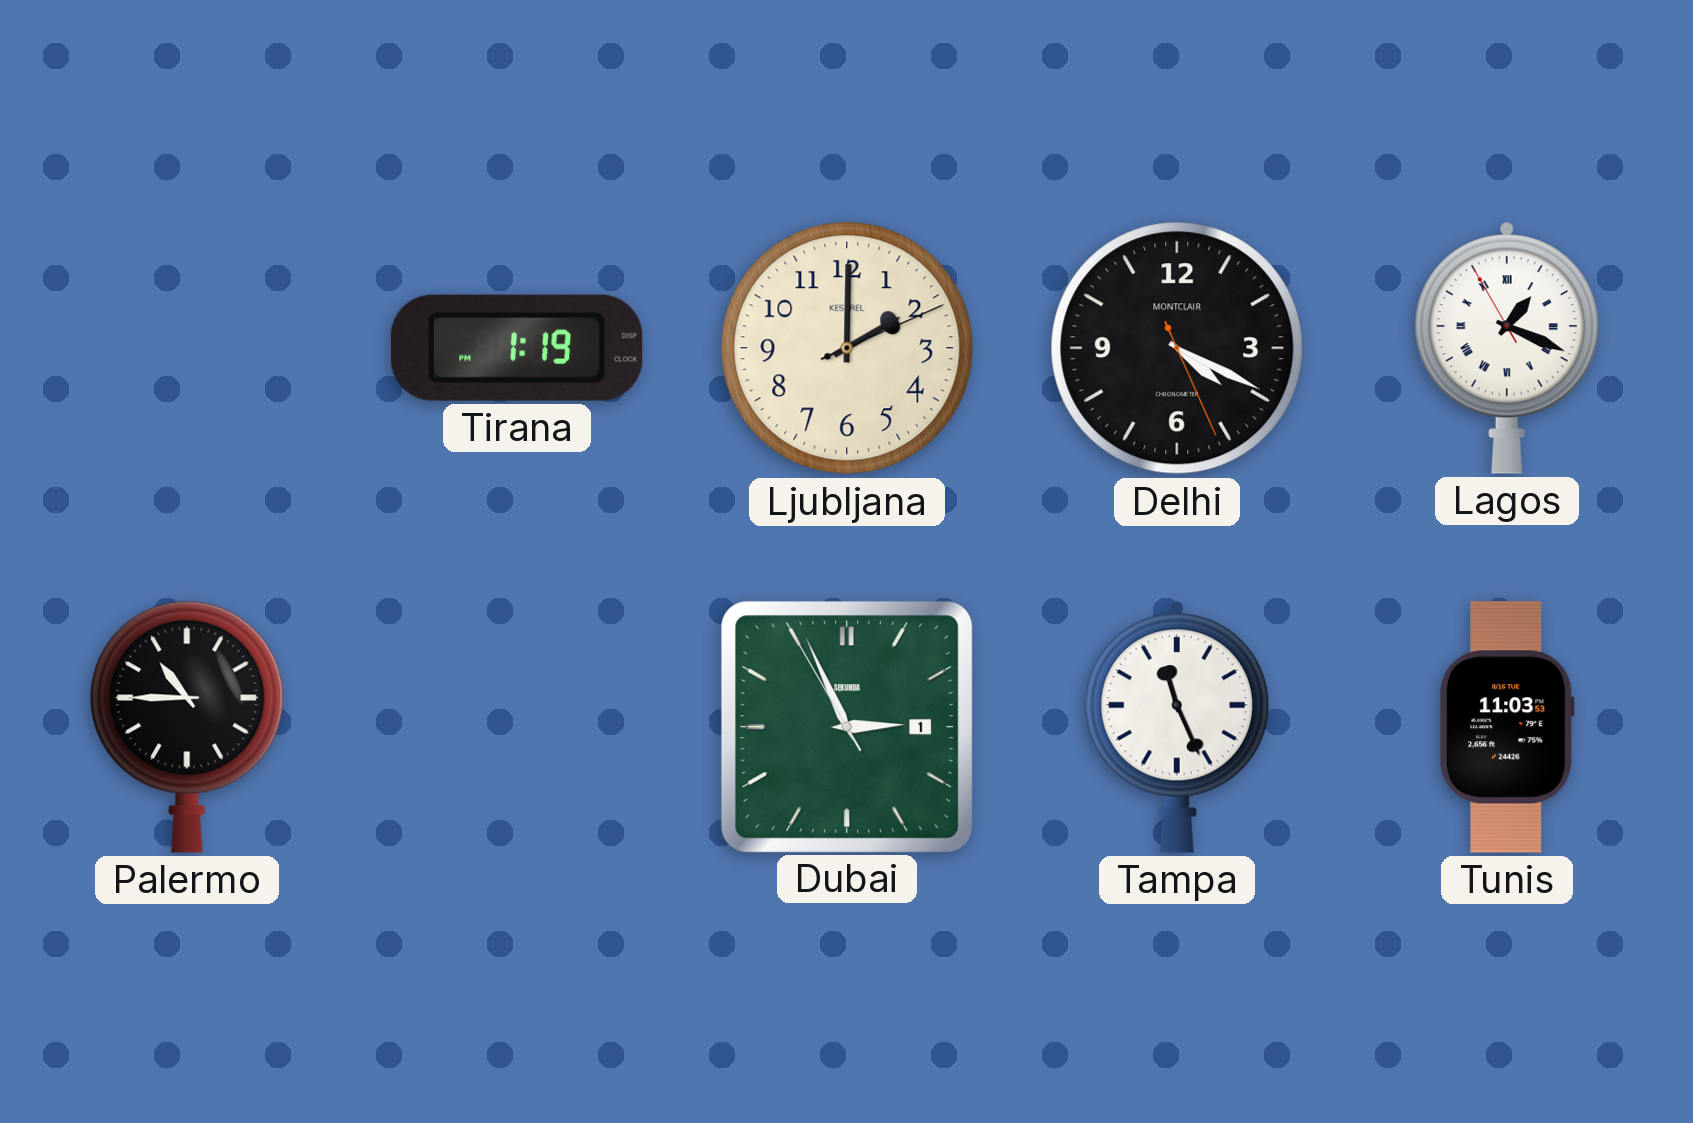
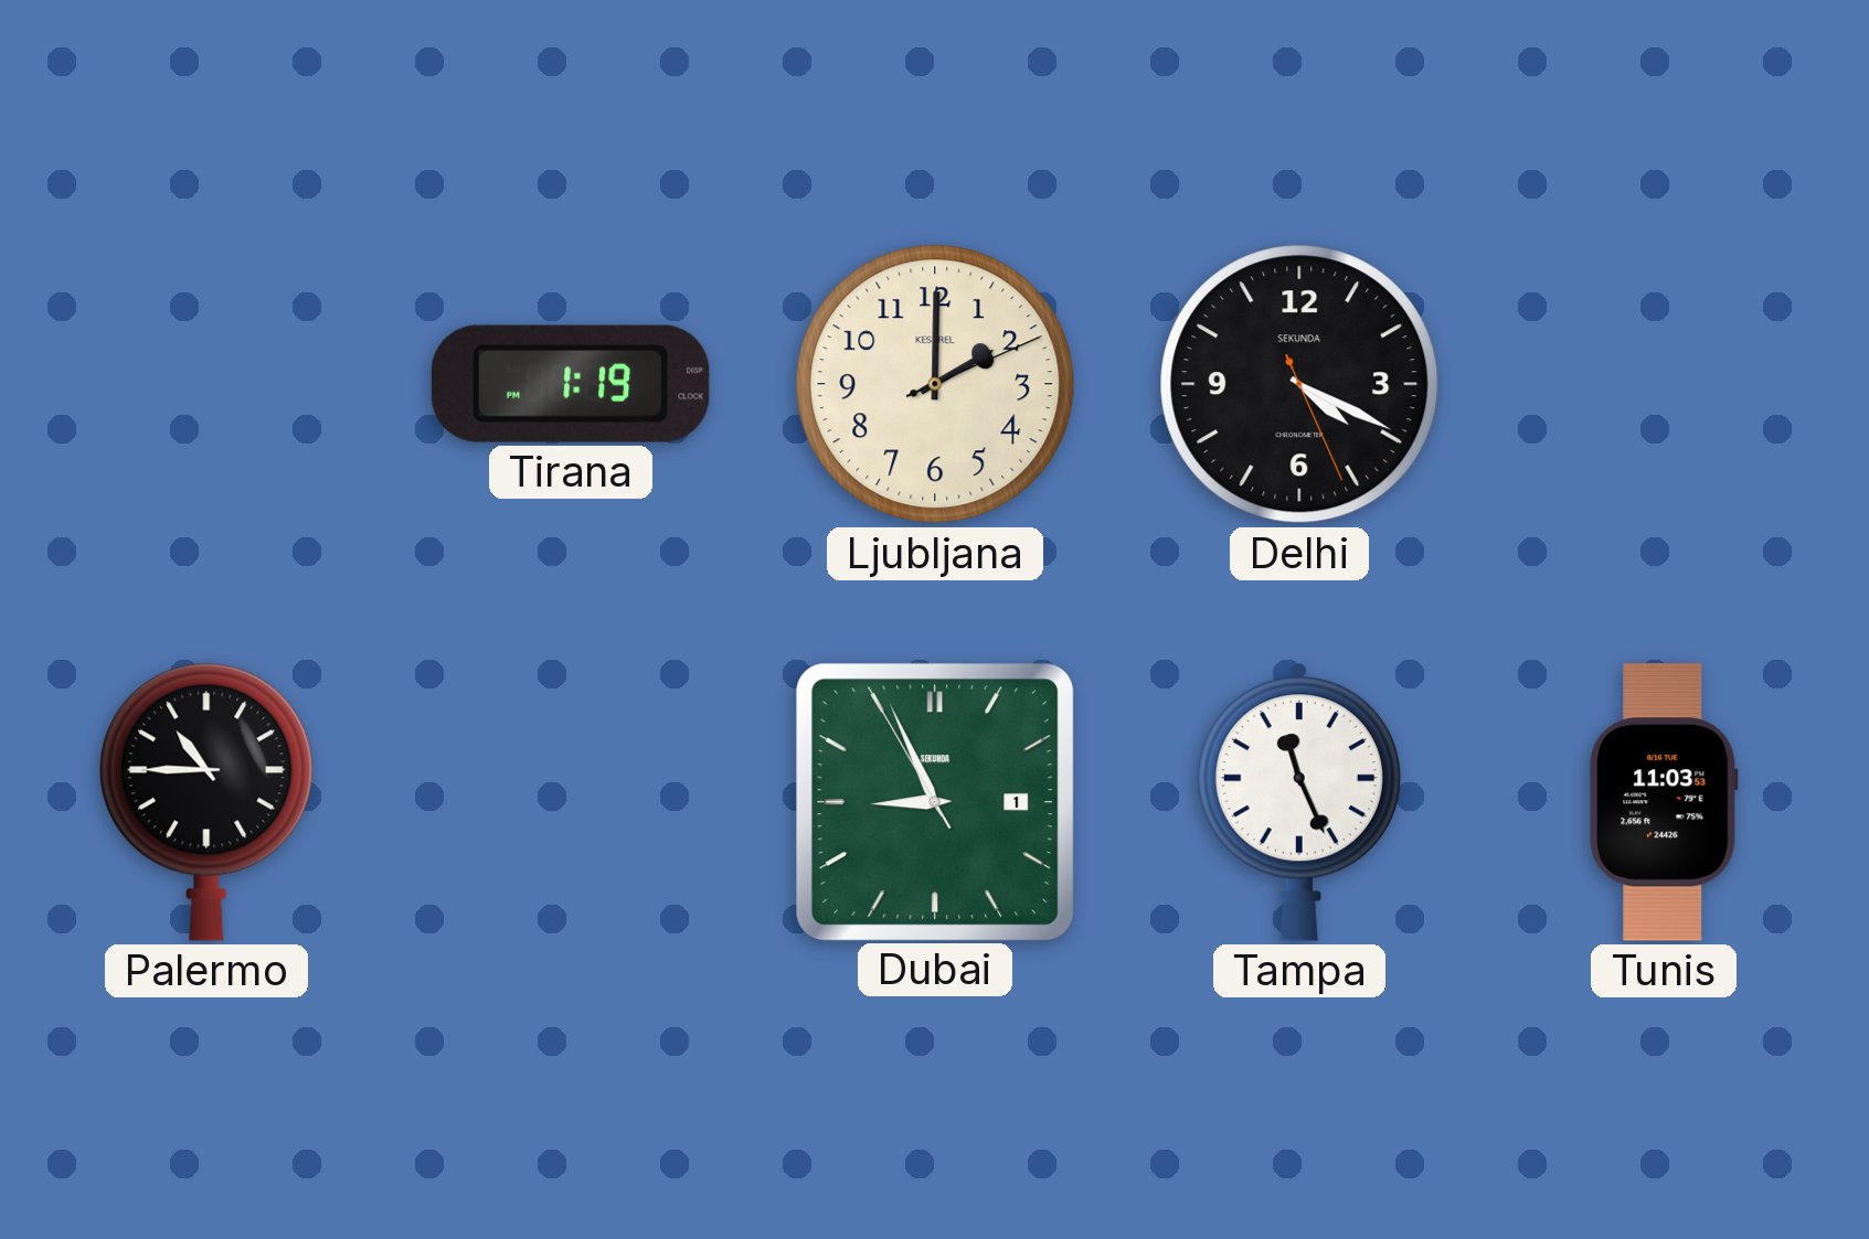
Delhi brand: MONTCLAIR -> SEKUNDA (1299, 384)
Lagos: 1:18 -> none (1507, 348)
Dubai: 2:55 -> 8:55 (934, 801)
